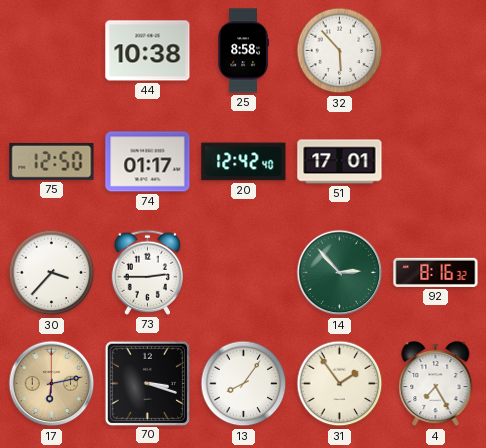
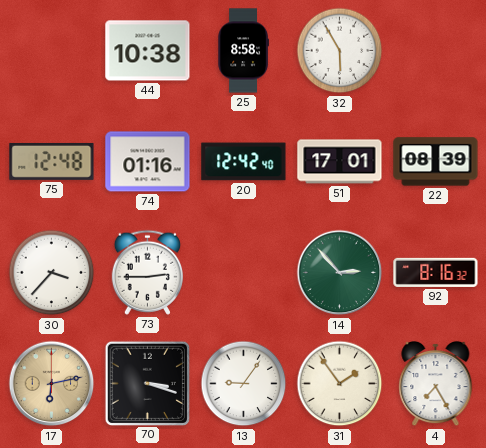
32: 5:53 -> 5:55 (340, 51)
75: 12:50 -> 12:48 (52, 161)
74: 01:17 -> 01:16 (148, 162)
22: none -> 08:39 (436, 162)
13: 8:06 -> 9:06 (244, 384)
